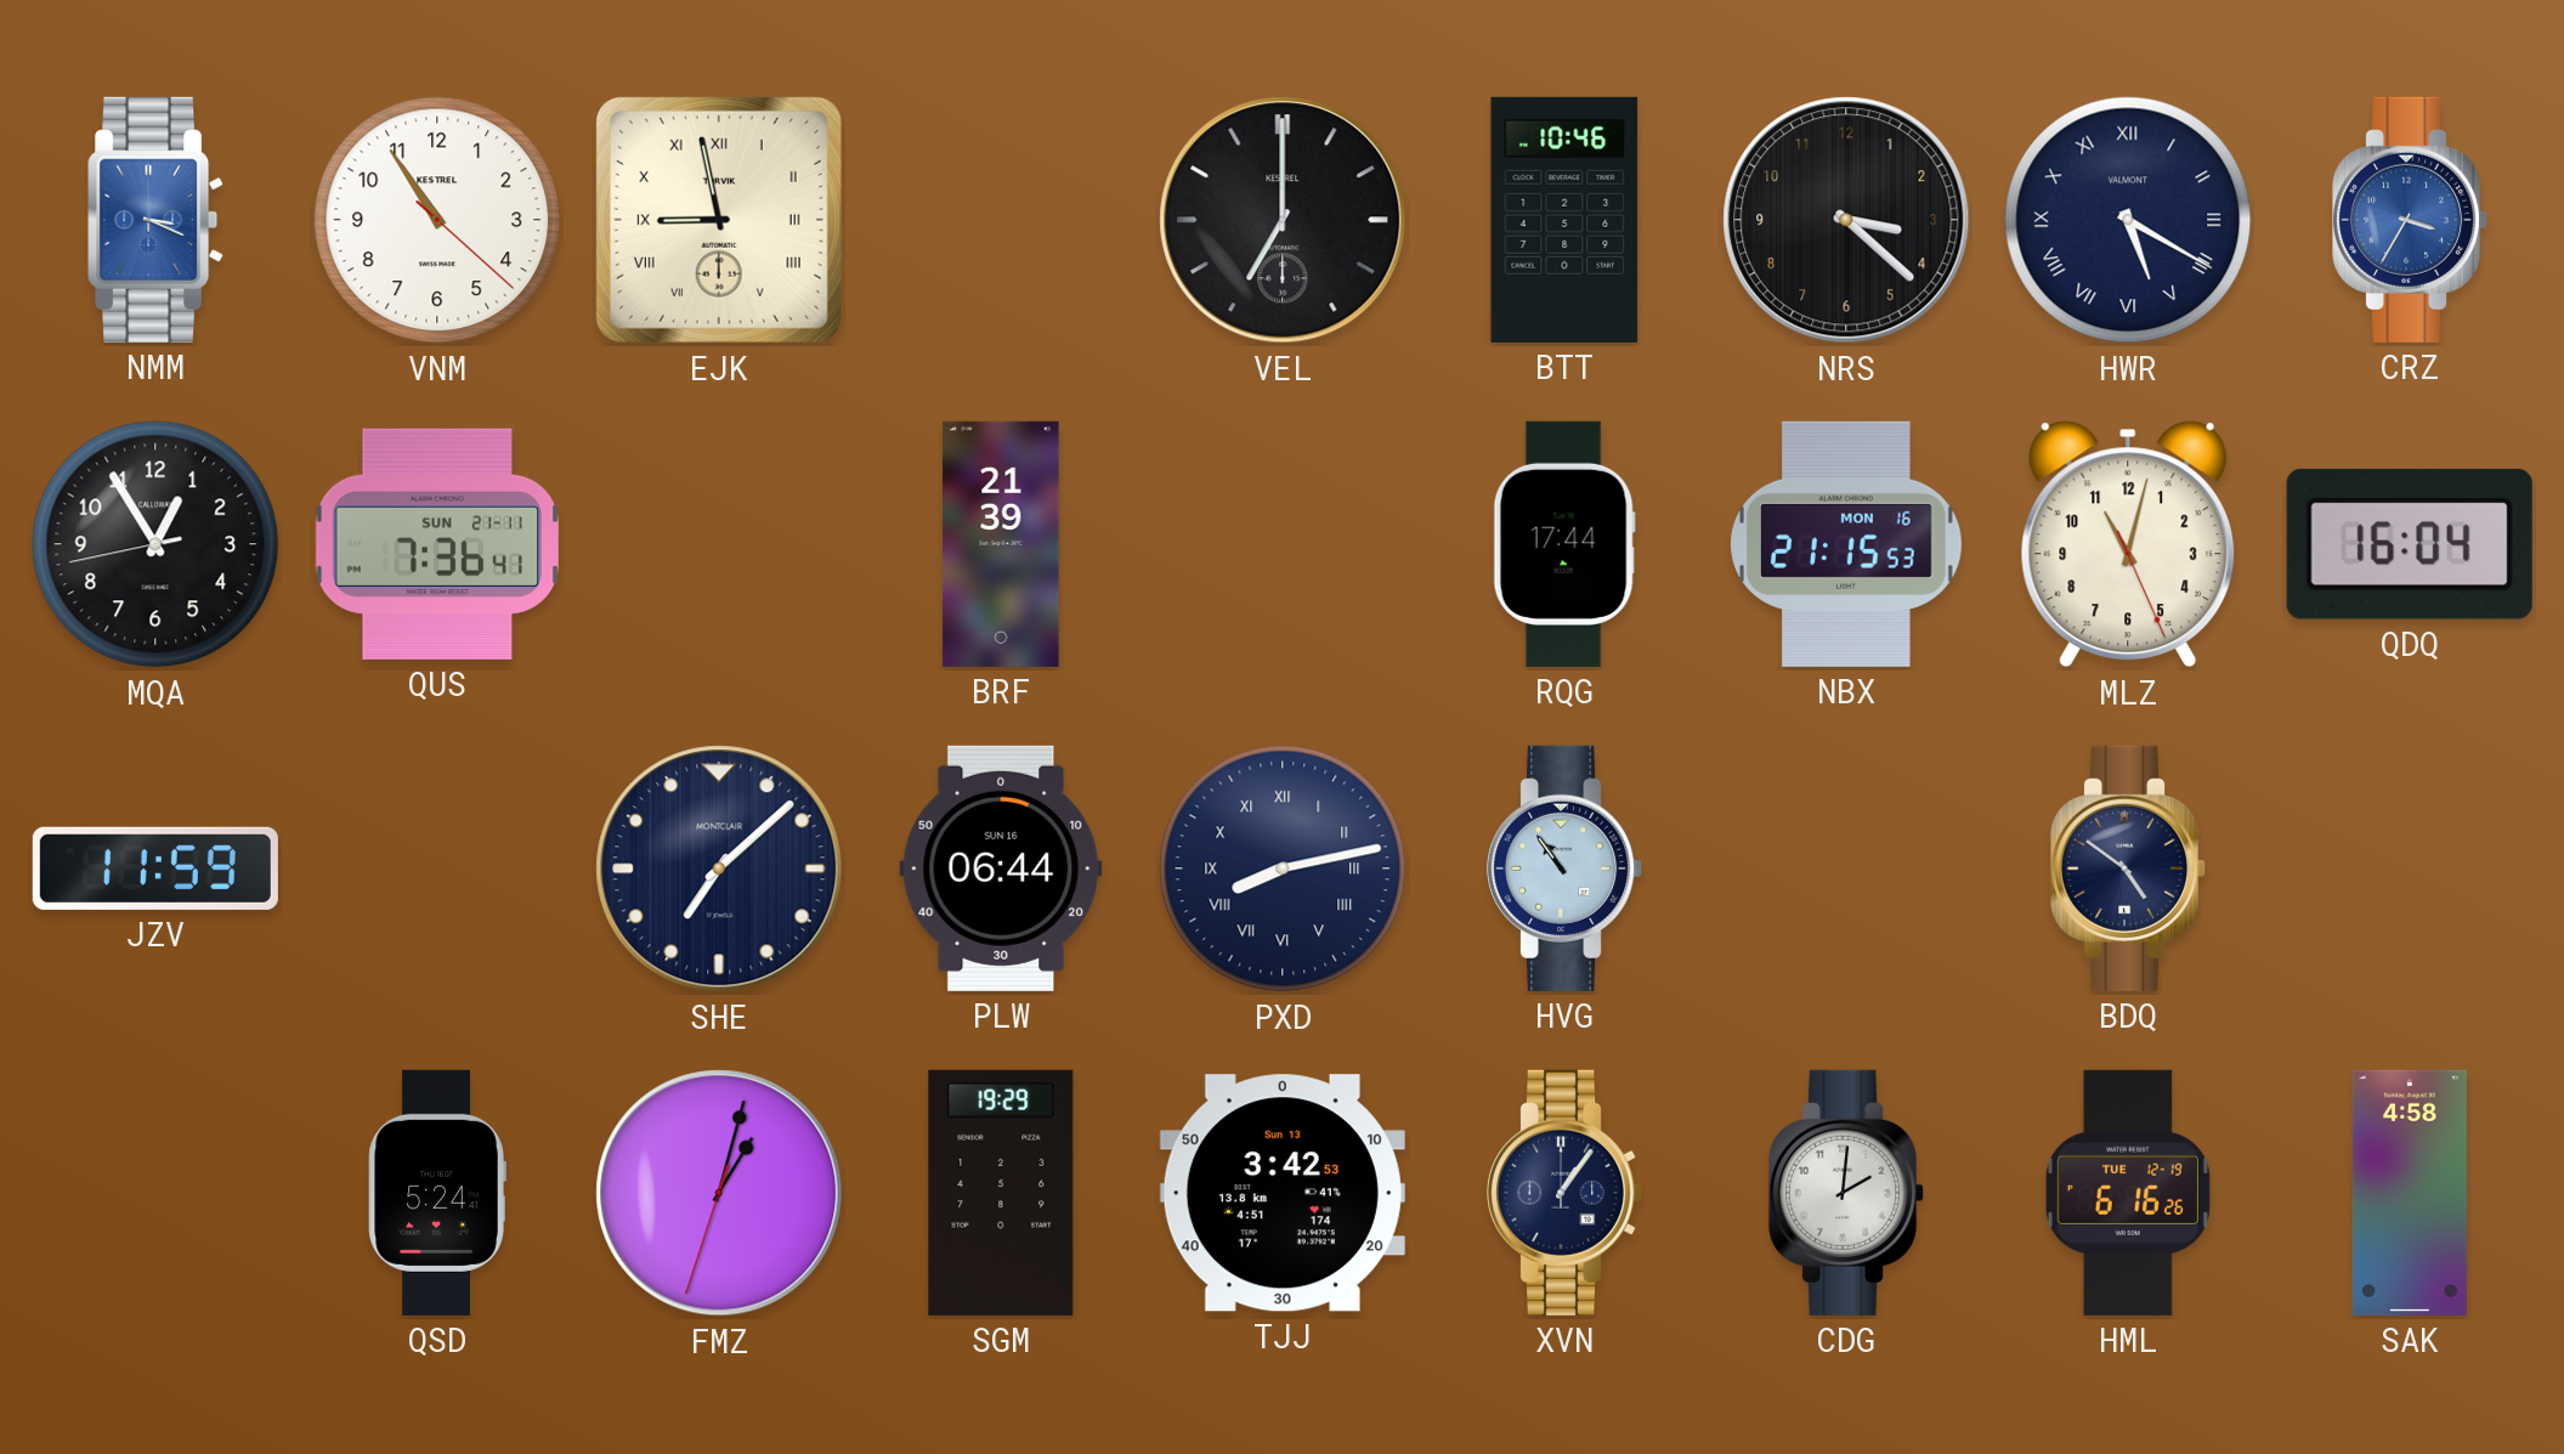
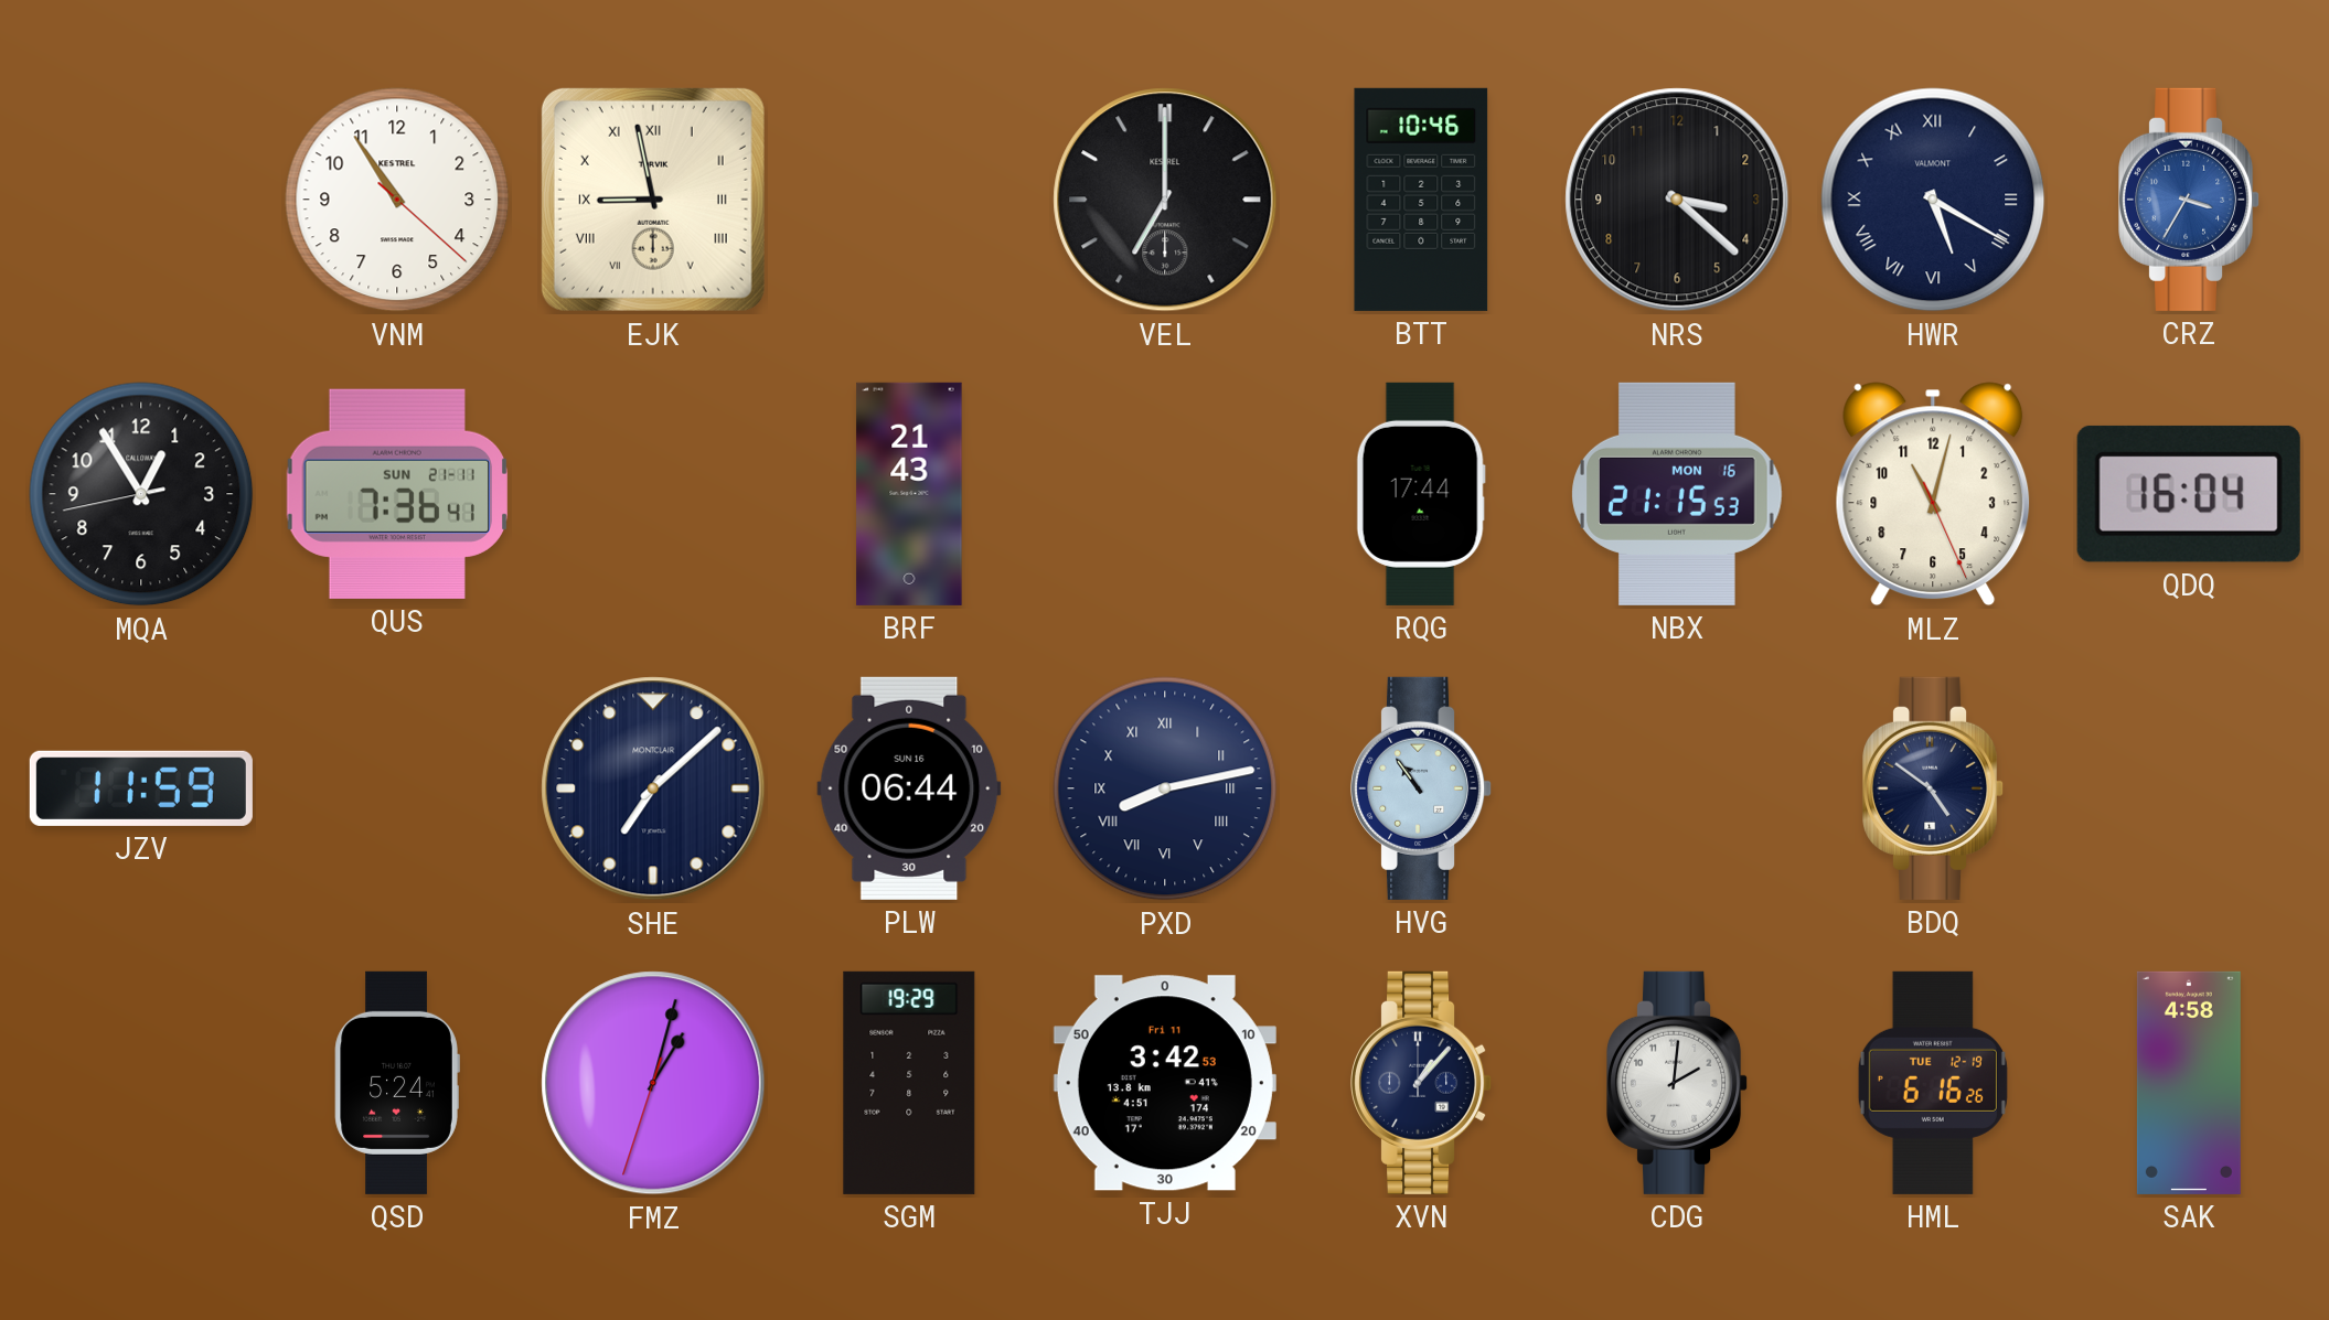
NMM: 3:19 -> none (157, 220)
BRF: 21:39 -> 21:43 (909, 494)
TJJ date: Sun 13 -> Fri 11 (1165, 1083)
XVN: 1:06 -> 1:07 (1422, 1083)
